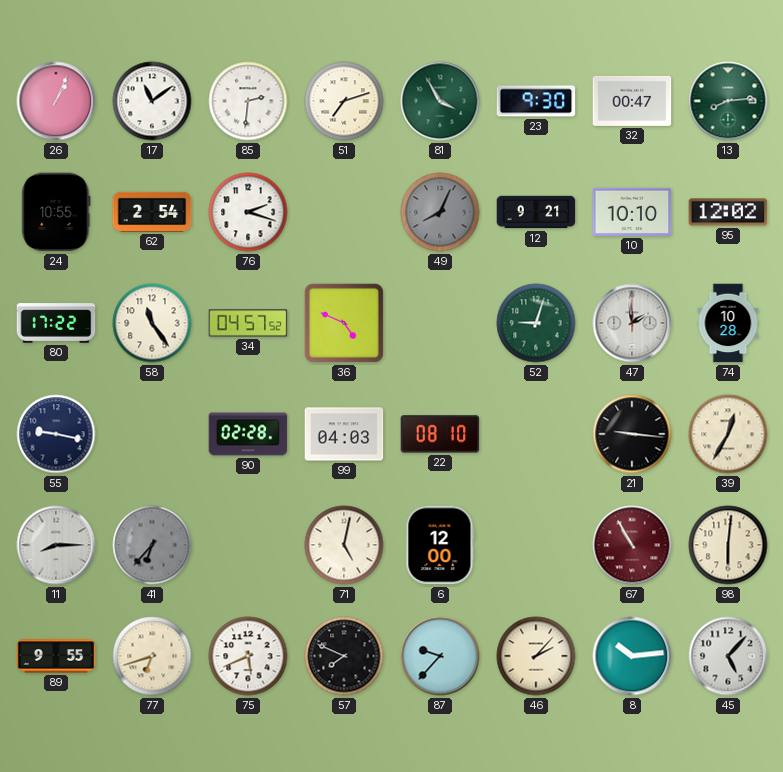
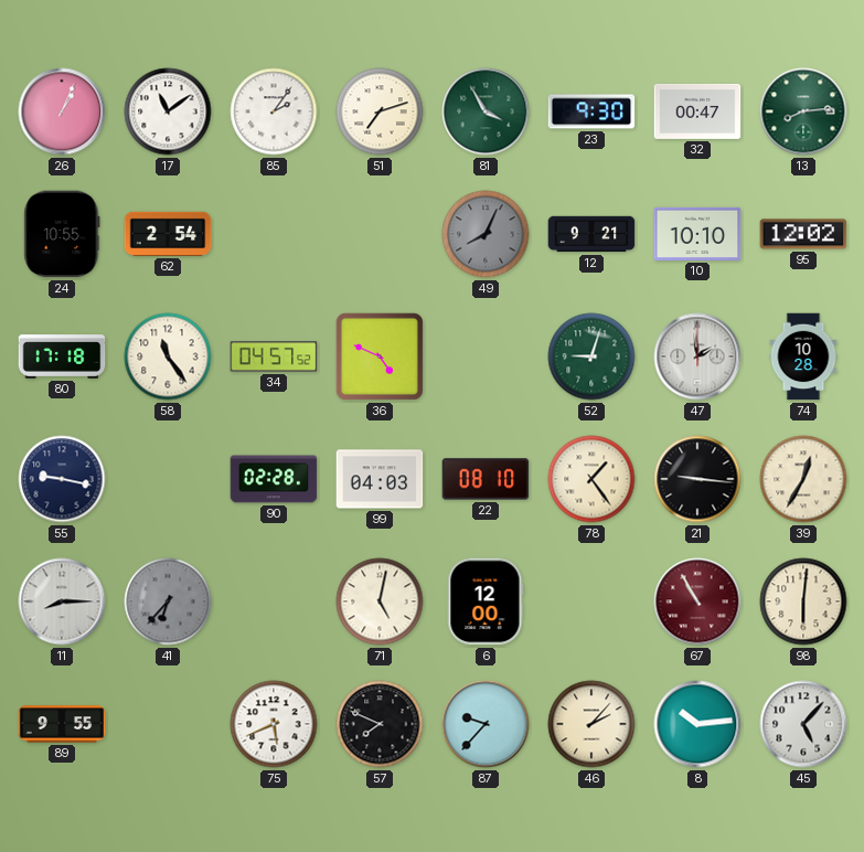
85: 2:31 -> 2:06 (274, 111)
76: 2:18 -> none (248, 212)
80: 17:22 -> 17:18 (62, 356)
78: none -> 1:24 (591, 479)
77: 6:42 -> none (152, 656)
